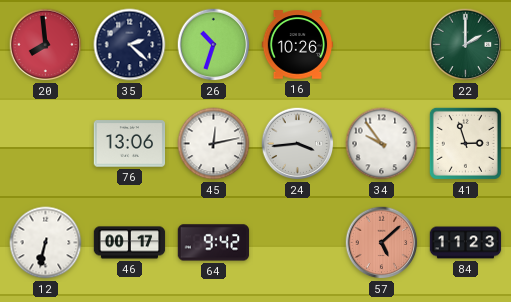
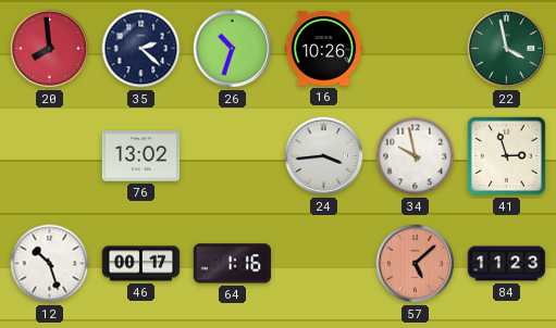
22: 2:00 -> 3:58 (507, 49)
76: 13:06 -> 13:02 (141, 156)
45: 12:13 -> none (214, 144)
34: 9:54 -> 9:58 (416, 156)
12: 6:32 -> 10:27 (50, 264)
64: 9:42 -> 1:16 (233, 264)
